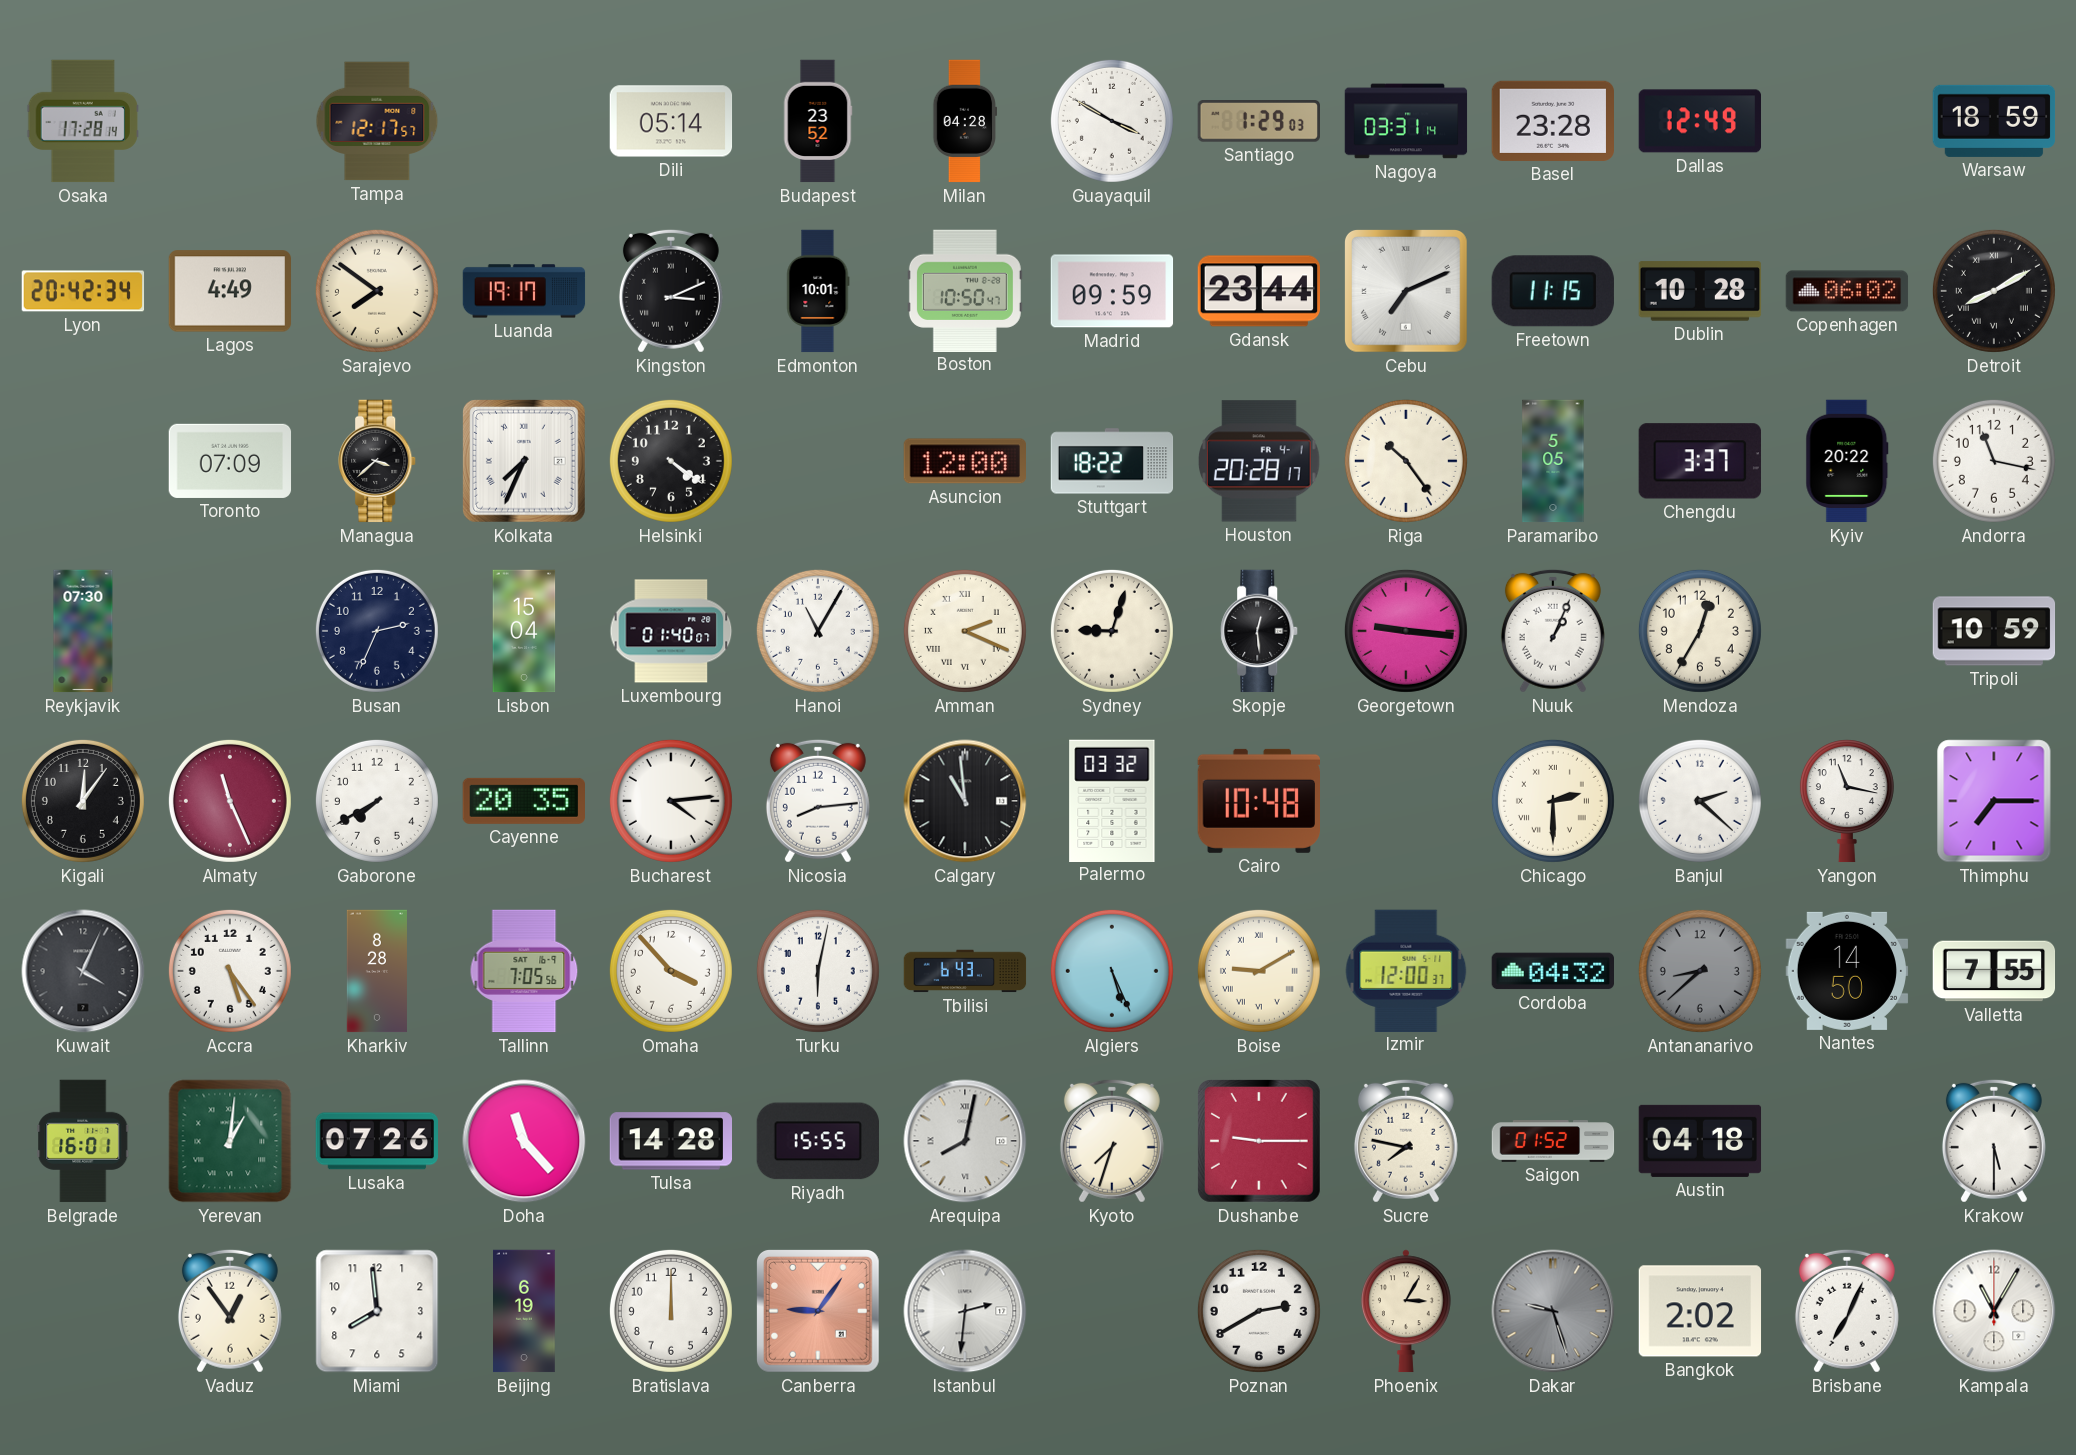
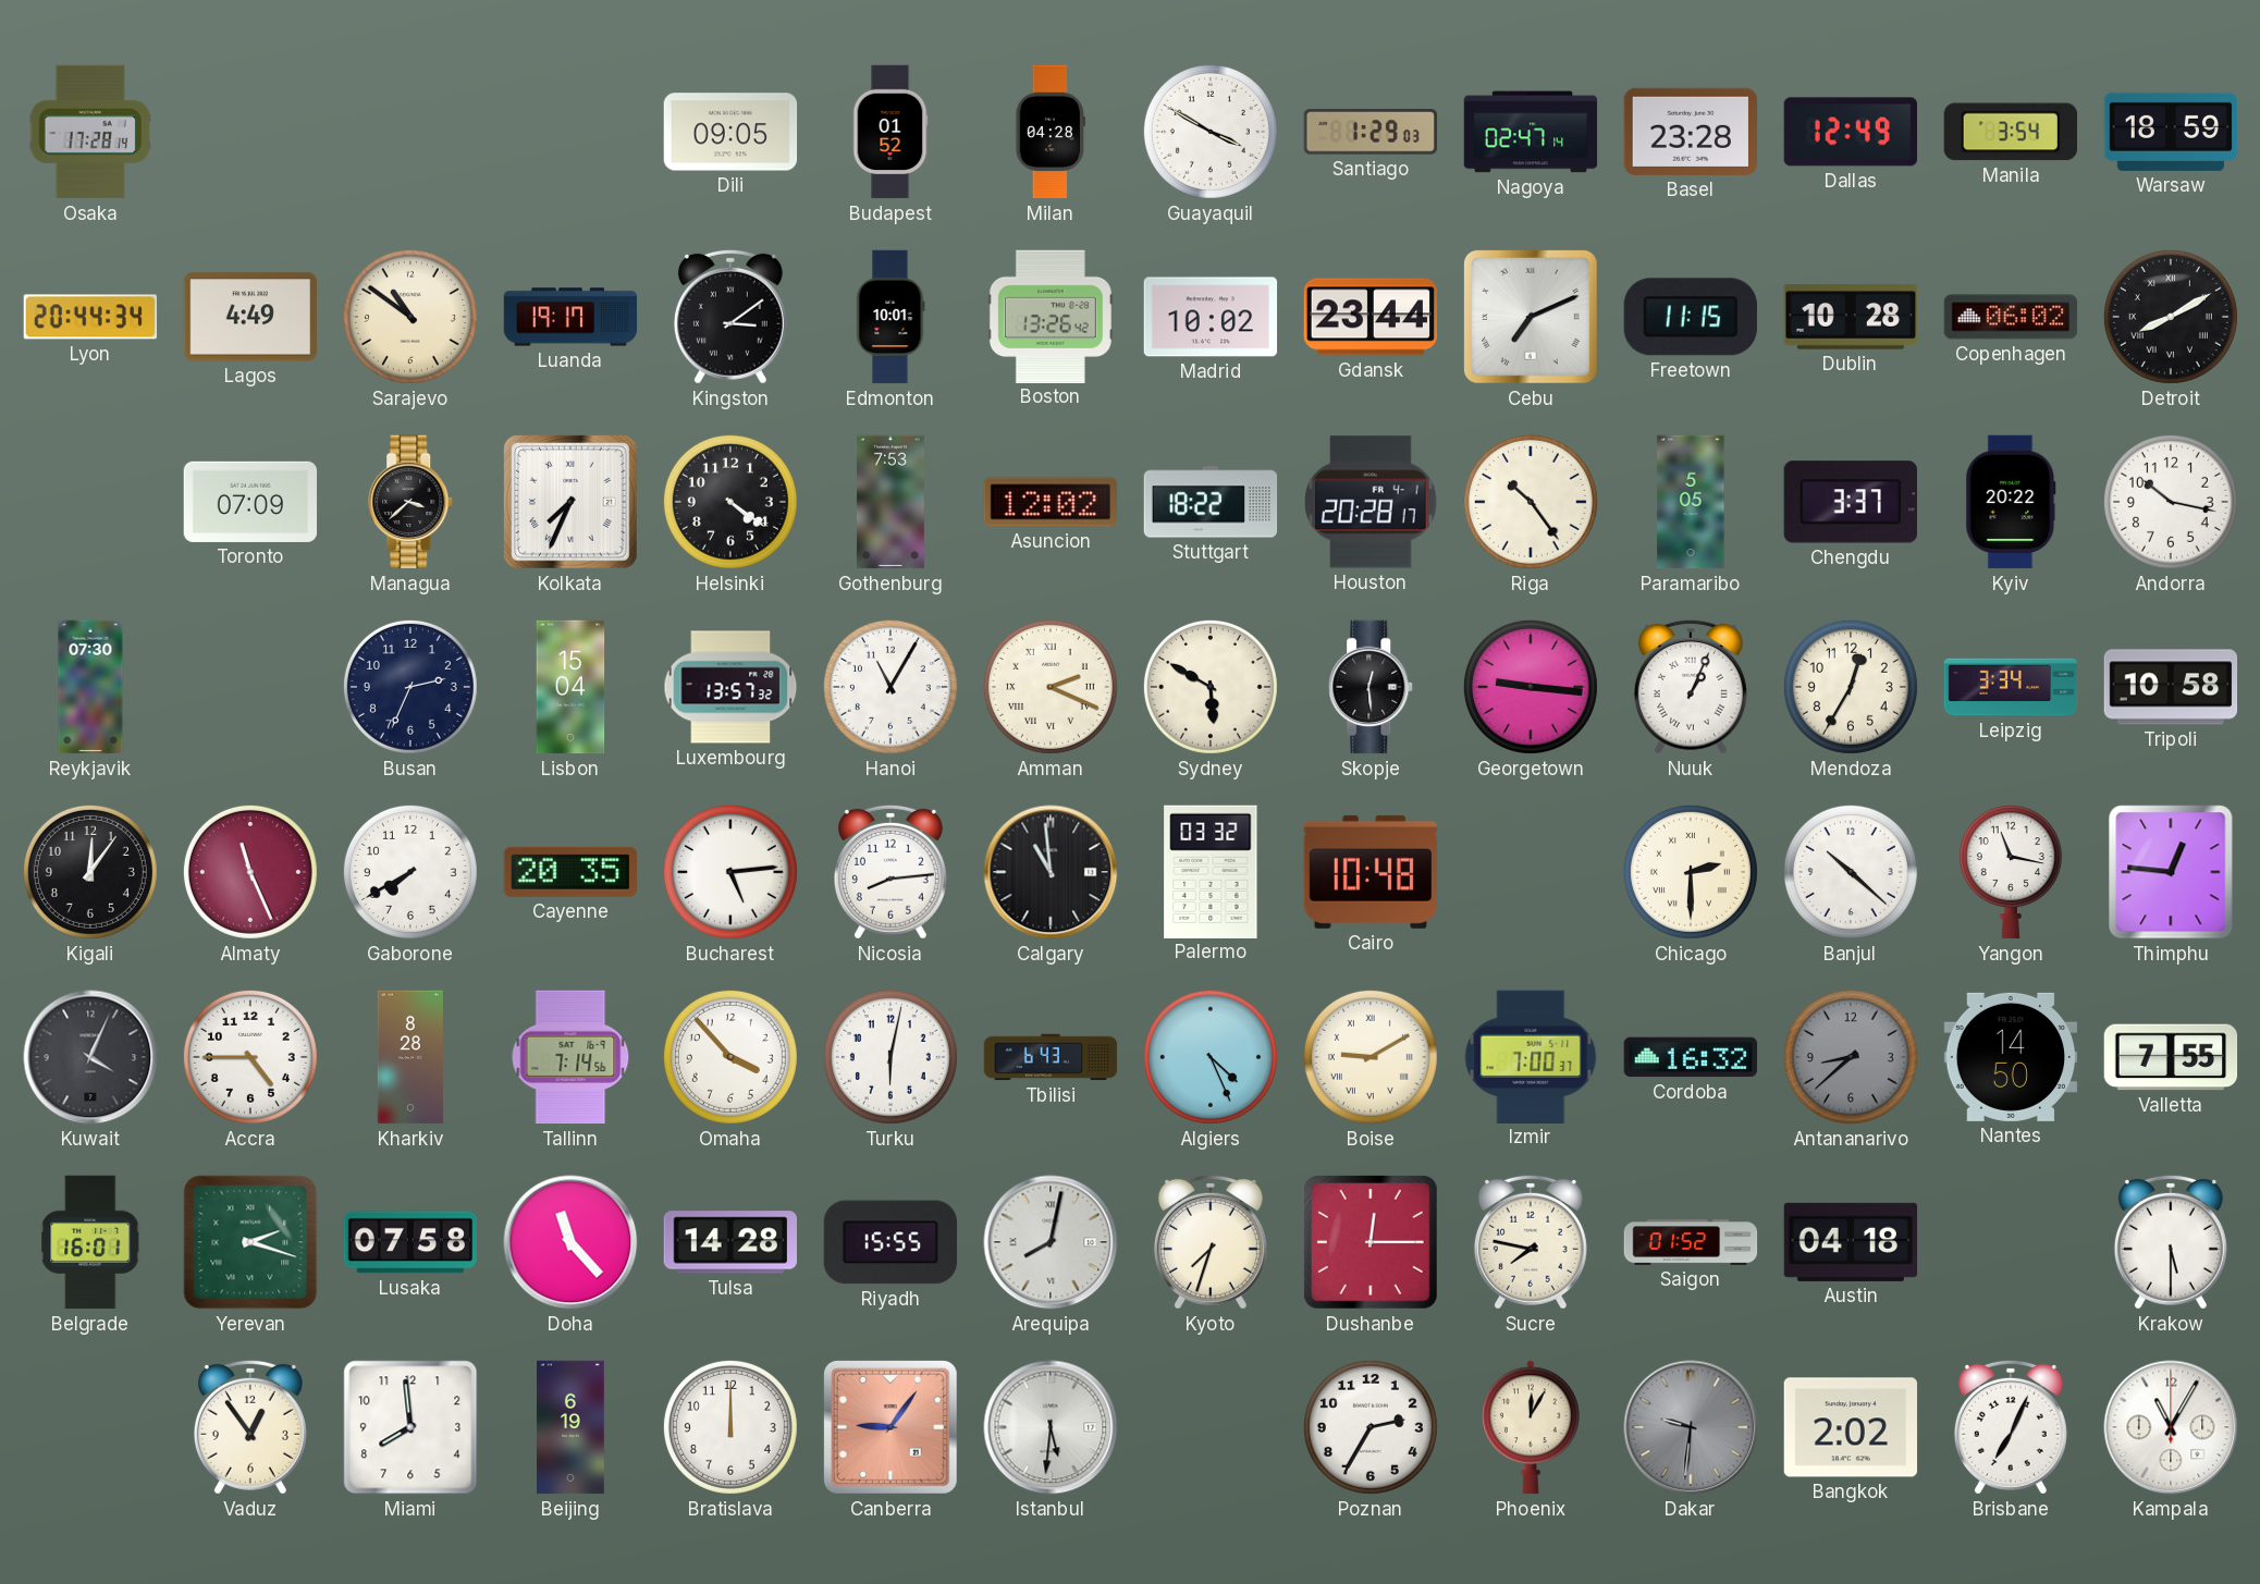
Tampa: 12:17 -> none (377, 121)
Dili: 05:14 -> 09:05 (730, 132)
Budapest: 23:52 -> 01:52 (891, 132)
Nagoya: 03:31 -> 02:47 (1531, 132)
Manila: none -> 3:54 (2010, 132)
Lyon: 20:42 -> 20:44 (90, 317)
Sarajevo: 7:51 -> 10:51 (410, 317)
Kingston: 3:11 -> 3:09 (730, 317)
Boston: 10:50 -> 13:26 (1051, 316)
Madrid: 09:59 -> 10:02 (1211, 317)
Gothenburg: none -> 7:53 (891, 502)
Asuncion: 12:00 -> 12:02 (1049, 502)
Andorra: 11:17 -> 10:17 (2171, 502)
Luxembourg: 01:40 -> 13:57 (730, 687)
Sydney: 9:03 -> 5:50 (1211, 687)
Leipzig: none -> 3:34 (2011, 687)
Tripoli: 10:59 -> 10:58 (2171, 687)
Bucharest: 4:14 -> 5:14 (730, 872)
Banjul: 2:22 -> 10:22 (1851, 872)
Thimphu: 7:15 -> 12:46 (2171, 872)
Accra: 5:24 -> 4:45 (250, 1057)
Tallinn: 7:05 -> 7:14 (570, 1057)
Algiers: 5:26 -> 4:26 (1211, 1057)
Izmir: 12:00 -> 7:00 (1531, 1056)
Cordoba: 04:32 -> 16:32 (1690, 1057)
Yerevan: 1:01 -> 2:18 (250, 1242)
Lusaka: 07:26 -> 07:58 (409, 1242)
Dushanbe: 9:15 -> 12:15 (1371, 1242)
Istanbul: 2:31 -> 5:31 (1051, 1427)
Poznan: 2:40 -> 2:35 (1371, 1427)
Phoenix: 3:05 -> 12:05 (1531, 1427)
Dakar: 9:27 -> 9:31 (1691, 1427)
